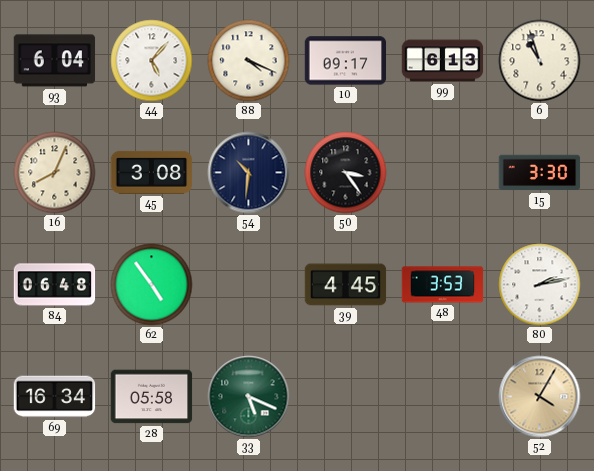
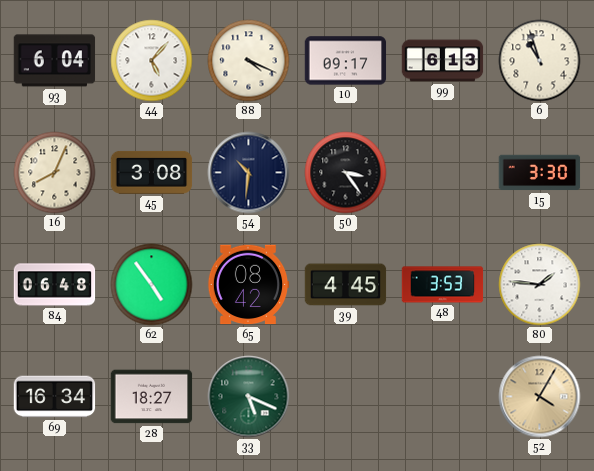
65: none -> 08:42 (248, 285)
80: 2:13 -> 1:46 (540, 285)
28: 05:58 -> 18:27 (152, 397)
